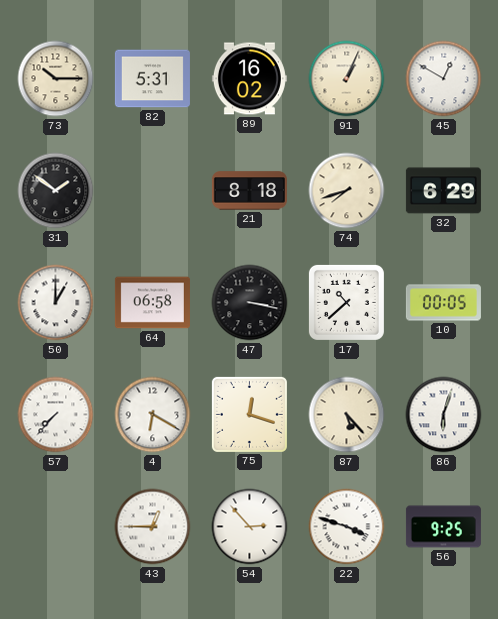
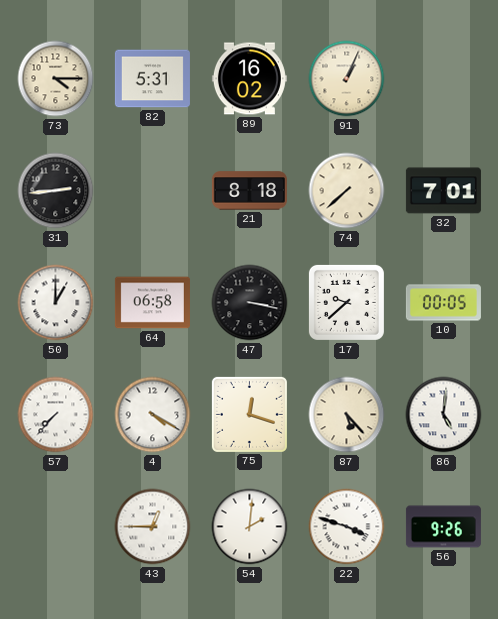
73: 10:15 -> 4:15 (56, 79)
45: 12:50 -> none (444, 79)
31: 1:51 -> 2:44 (56, 191)
74: 7:42 -> 7:38 (347, 191)
32: 6:29 -> 7:01 (443, 191)
17: 10:38 -> 9:38 (346, 302)
4: 6:20 -> 4:20 (153, 415)
86: 6:03 -> 5:01 (444, 415)
54: 2:53 -> 2:01 (250, 527)
56: 9:25 -> 9:26 (443, 527)
